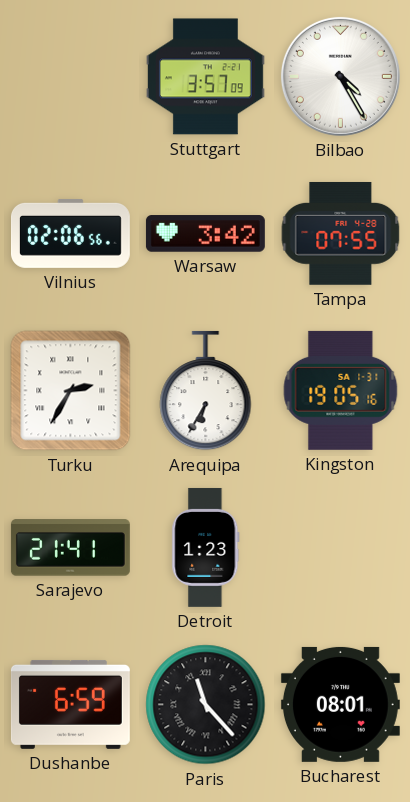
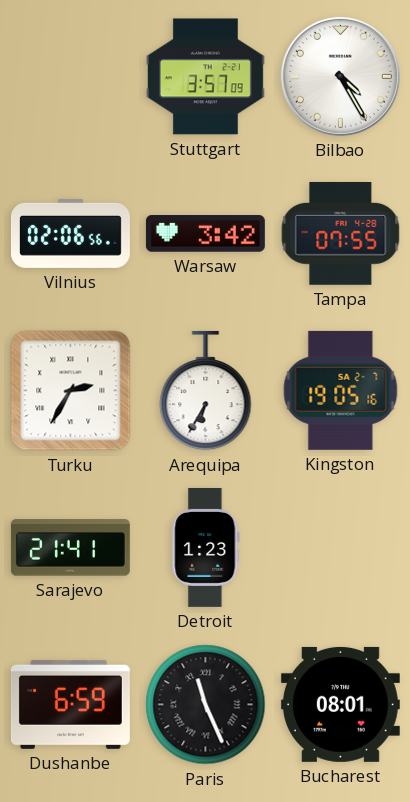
Kingston date: SA 1-31 -> SA 2-7 (341, 390)
Paris: 11:23 -> 11:26 (206, 705)
